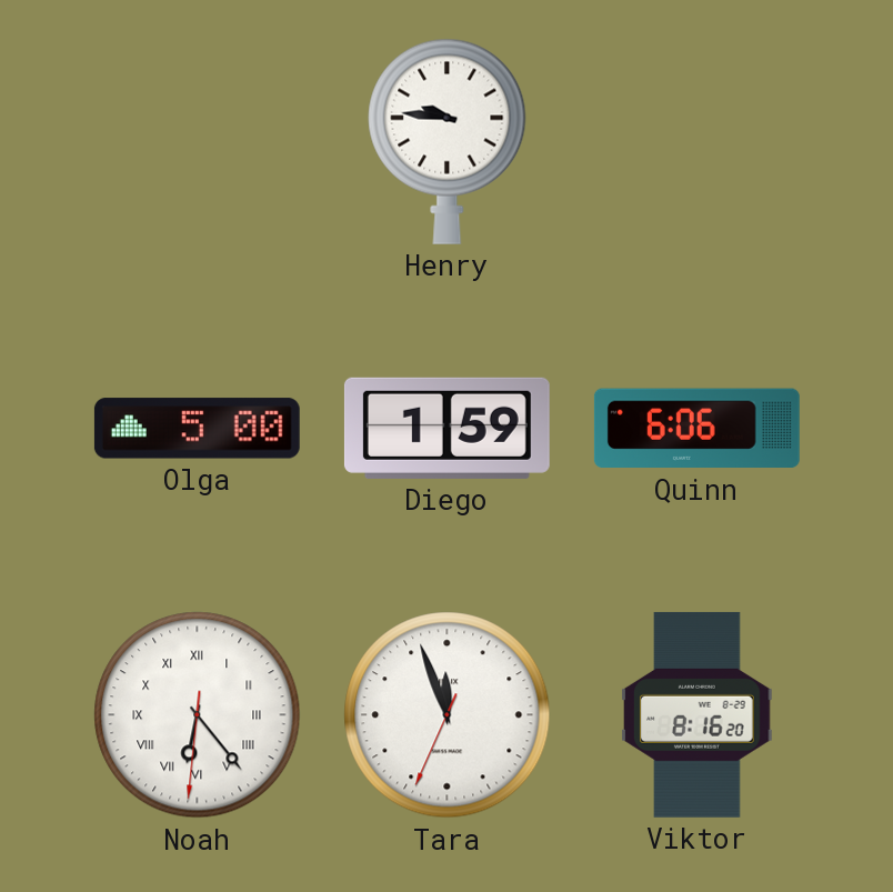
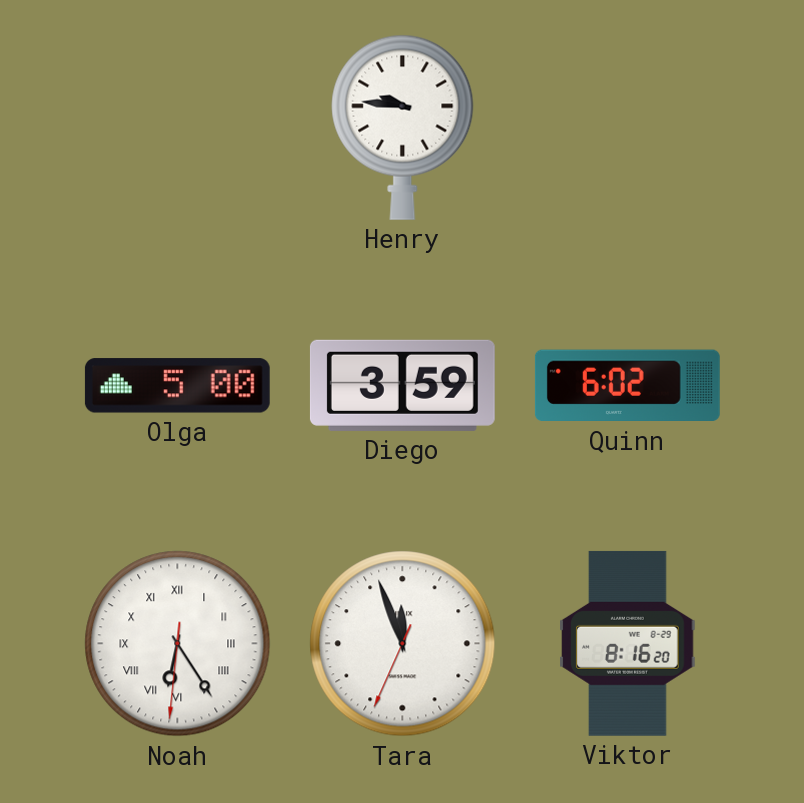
Diego: 1:59 -> 3:59 (402, 385)
Quinn: 6:06 -> 6:02 (627, 386)
Noah: 6:23 -> 6:24 (178, 644)
